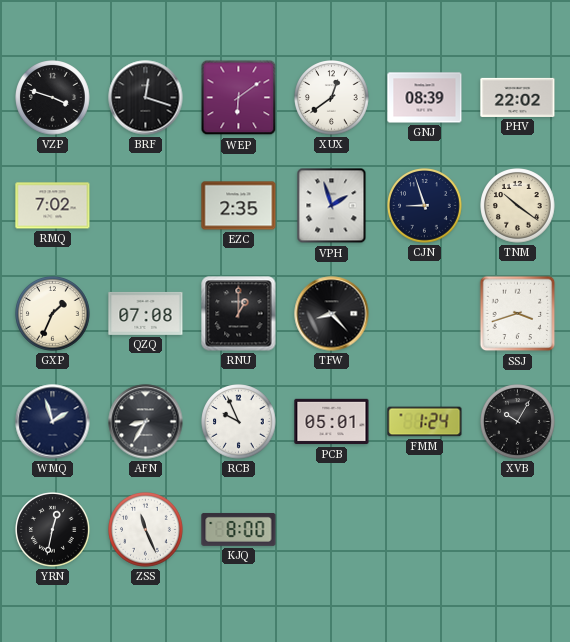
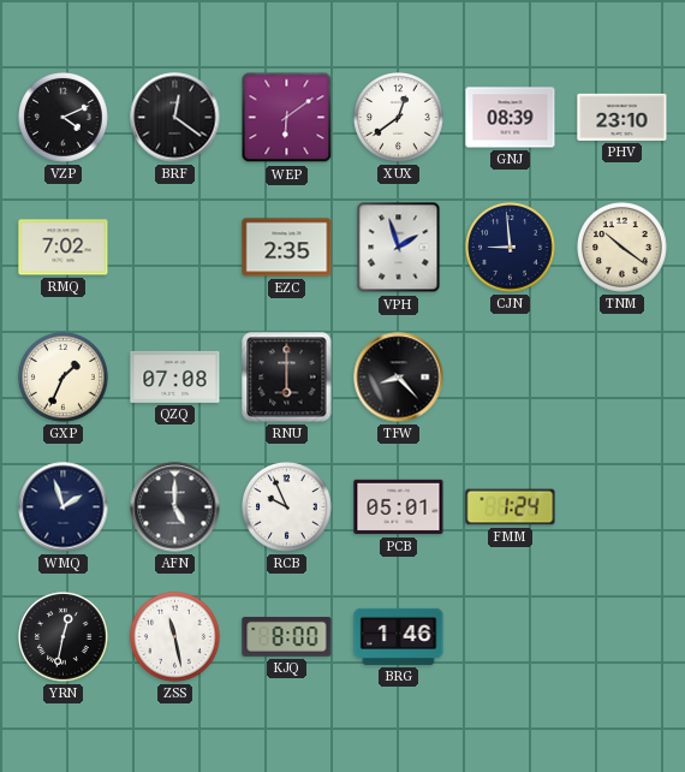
VZP: 3:48 -> 4:11 (64, 118)
BRF: 12:18 -> 12:21 (175, 118)
PHV: 22:02 -> 23:10 (623, 117)
CJN: 8:57 -> 8:59 (511, 248)
RNU: 1:00 -> 6:00 (287, 378)
SSJ: 3:42 -> none (518, 314)
AFN: 8:35 -> 5:00 (175, 507)
XVB: 10:05 -> none (518, 422)
ZSS: 11:26 -> 11:28 (175, 637)
BRG: none -> 1:46 (399, 636)
